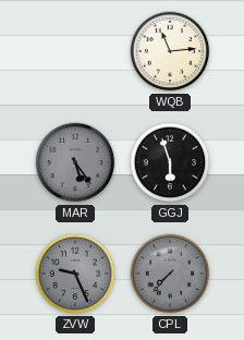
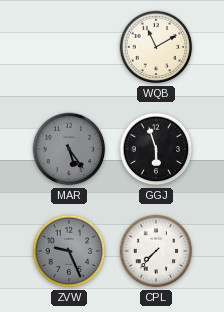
WQB: 11:14 -> 11:10 (156, 47)
CPL dial: grey -> white (156, 251)
